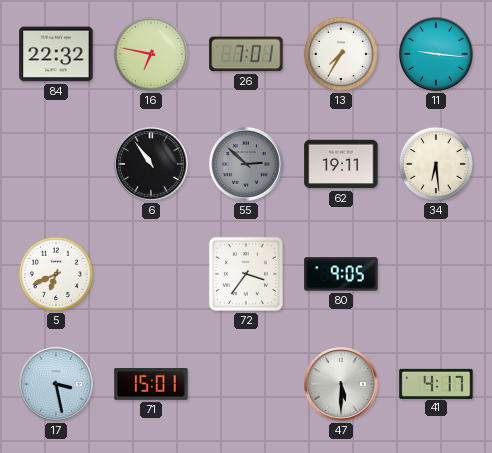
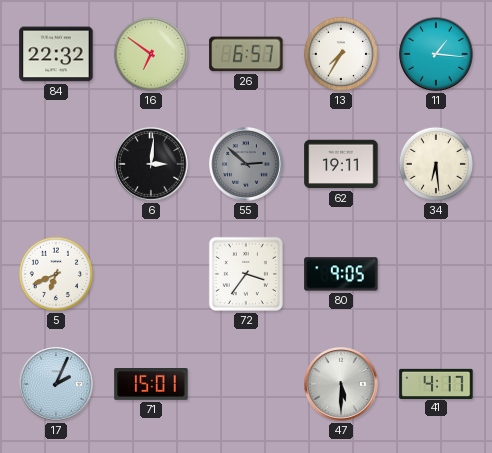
16: 6:47 -> 6:51 (151, 54)
26: 7:01 -> 6:57 (246, 54)
11: 9:16 -> 1:16 (436, 54)
6: 10:54 -> 3:01 (151, 164)
17: 3:28 -> 2:04 (56, 384)
